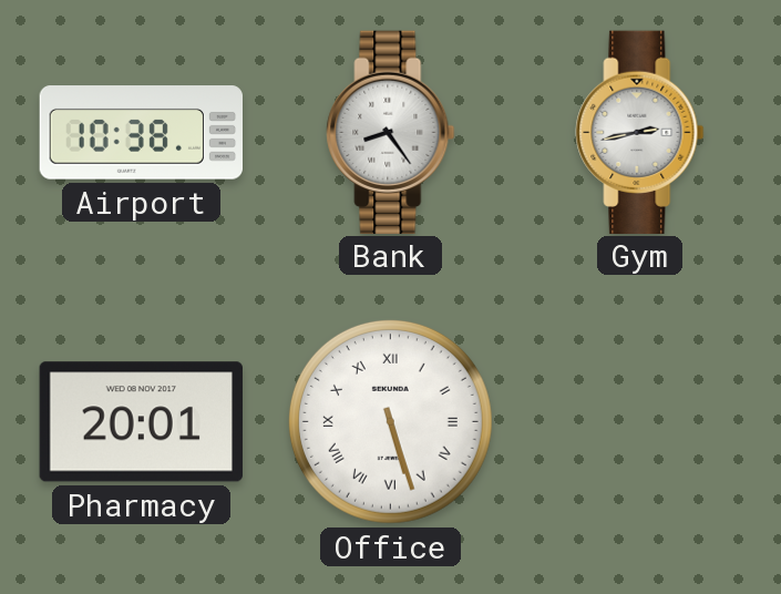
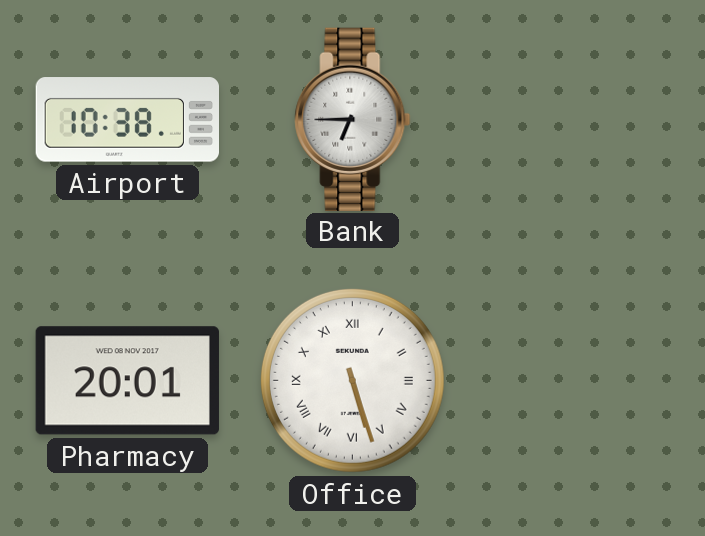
Bank: 8:24 -> 6:45 (353, 119)
Gym: 2:43 -> none (640, 132)
